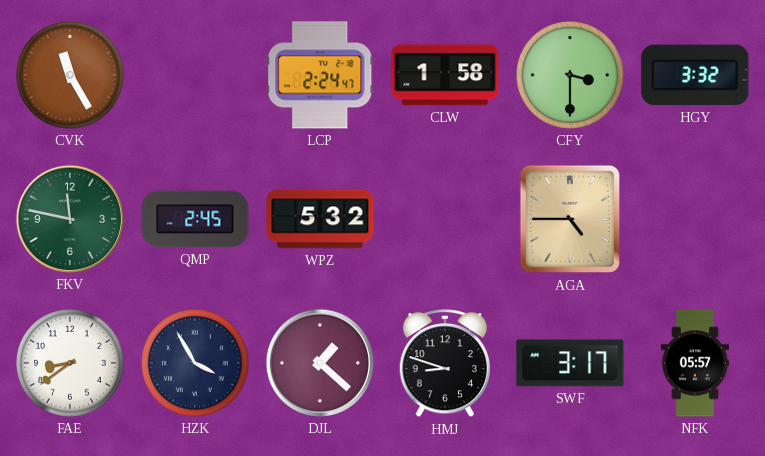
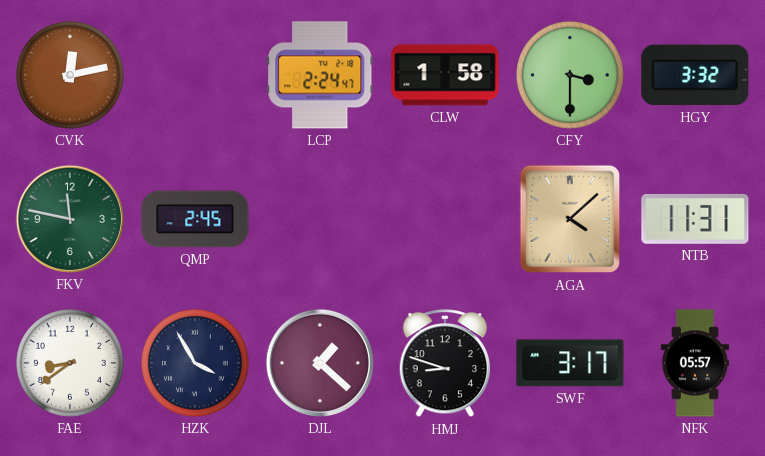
CVK: 11:25 -> 12:13 (71, 76)
WPZ: 5:32 -> none (320, 219)
AGA: 4:45 -> 4:08 (570, 219)
NTB: none -> 11:31 (695, 219)
